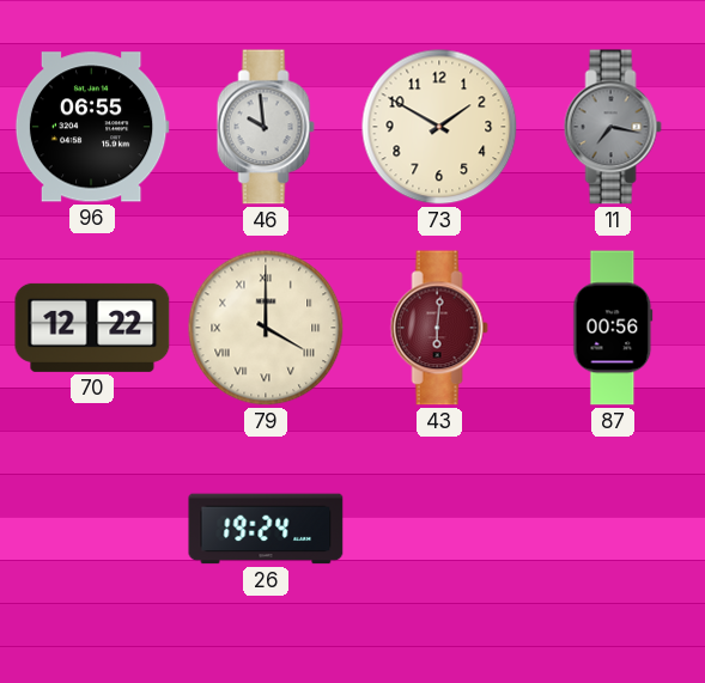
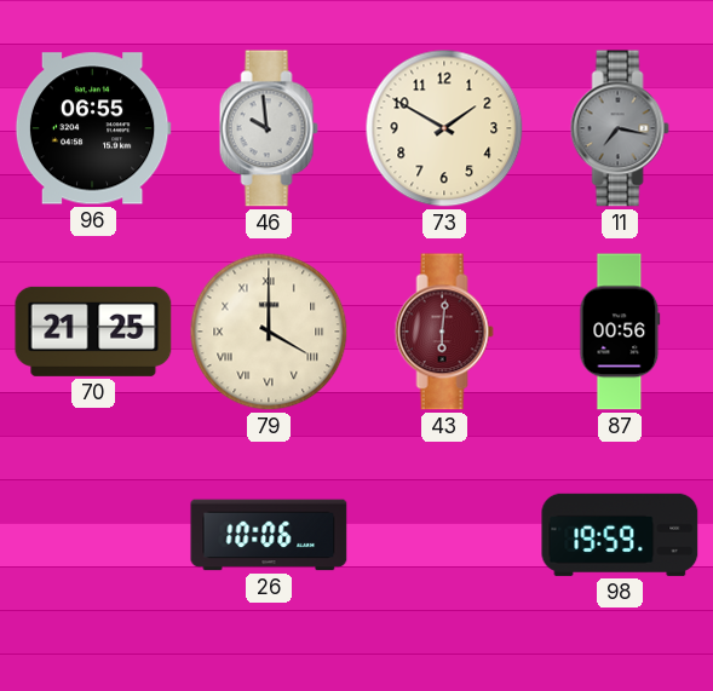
70: 12:22 -> 21:25 (93, 332)
26: 19:24 -> 10:06 (269, 535)
98: none -> 19:59 (620, 535)
